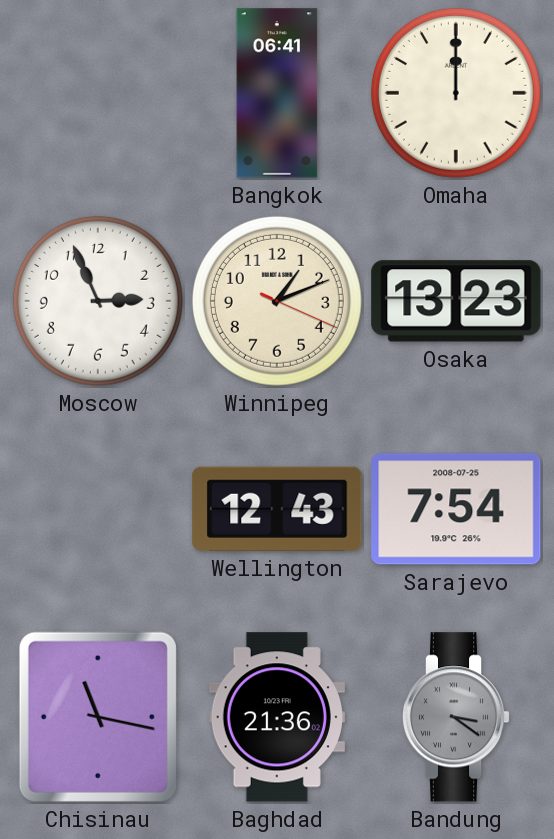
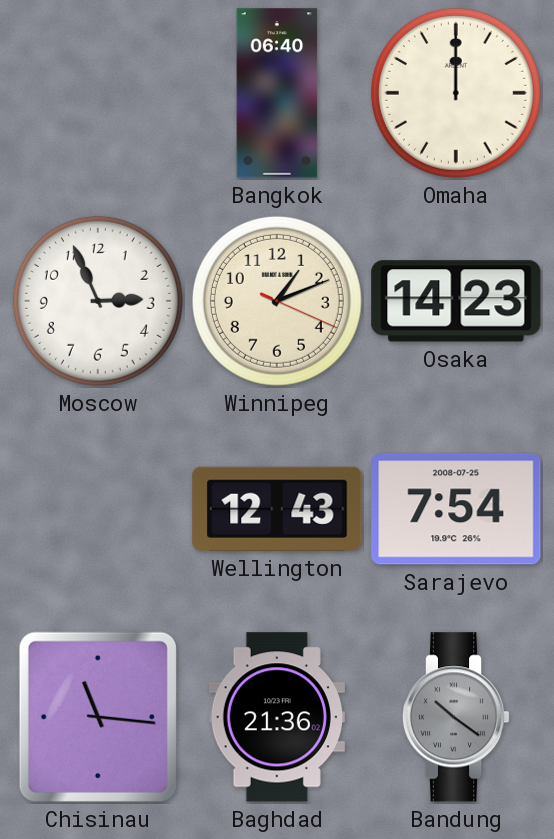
Bangkok: 06:41 -> 06:40 (277, 93)
Osaka: 13:23 -> 14:23 (456, 301)
Chisinau: 11:17 -> 11:16 (98, 717)
Bandung: 3:21 -> 10:21 (456, 717)
